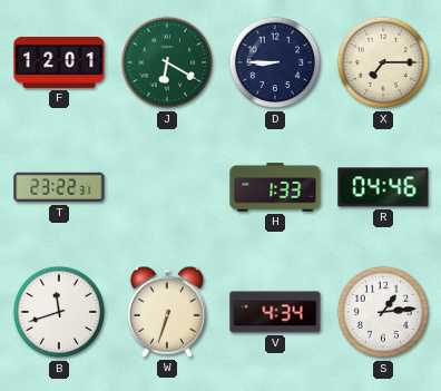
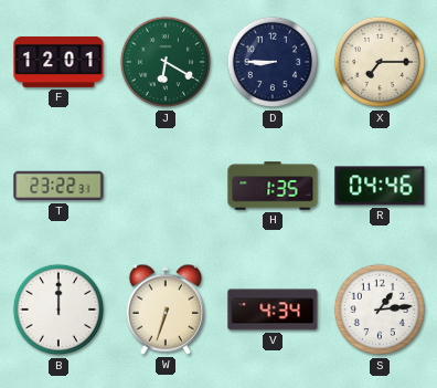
H: 1:33 -> 1:35 (273, 186)
B: 11:42 -> 12:00 (58, 310)
